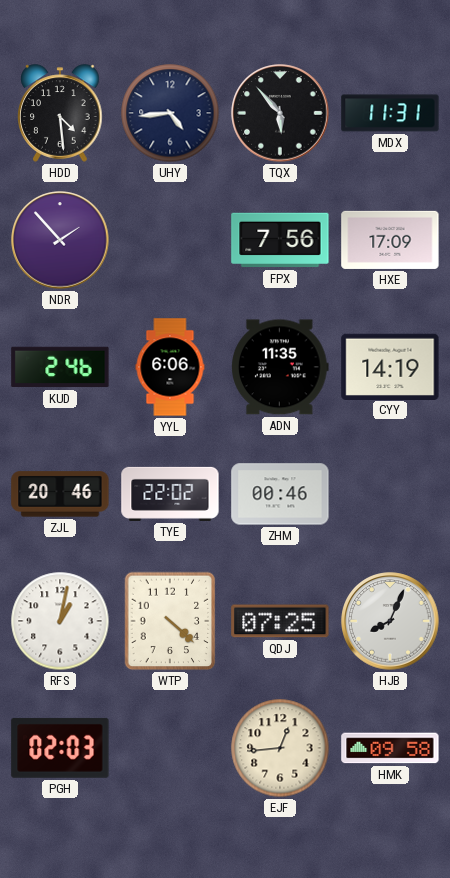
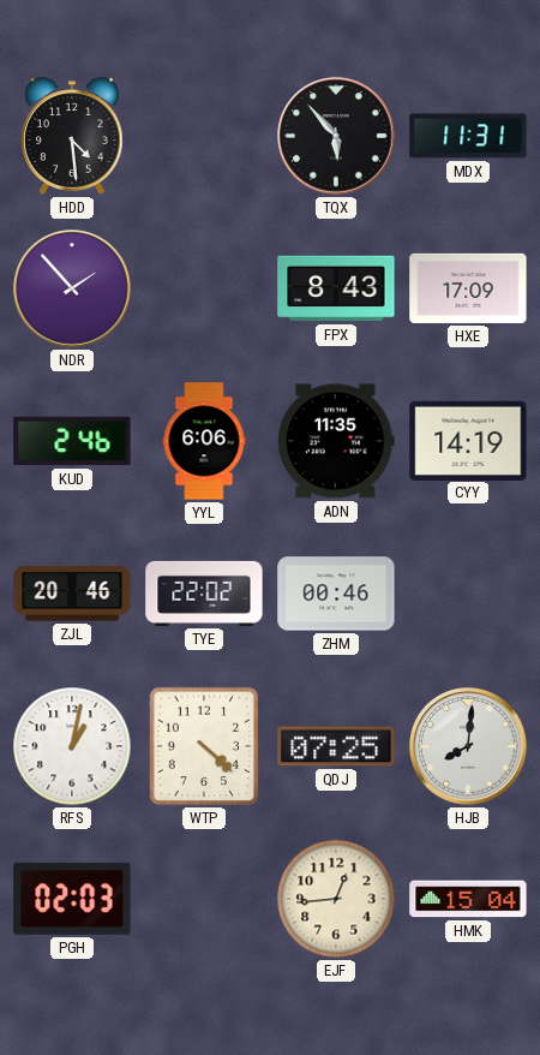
UHY: 4:44 -> none (170, 113)
FPX: 7:56 -> 8:43 (336, 288)
HJB: 8:04 -> 8:01 (468, 746)
HMK: 09:58 -> 15:04 (468, 899)
